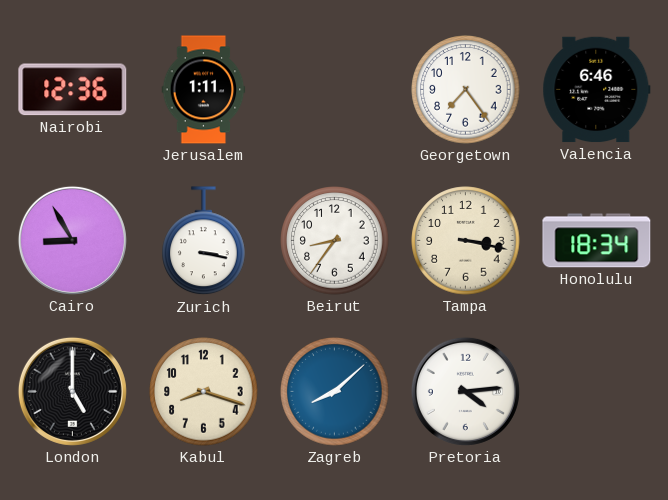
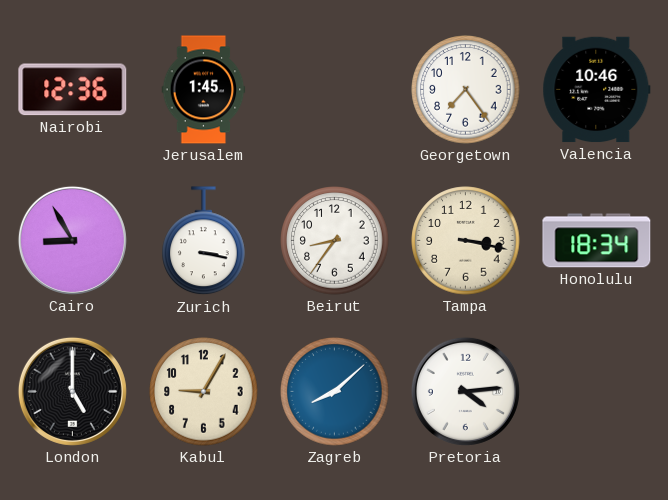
Jerusalem: 1:11 -> 1:45 (204, 90)
Valencia: 6:46 -> 10:46 (597, 90)
Kabul: 8:18 -> 9:05 (204, 392)
